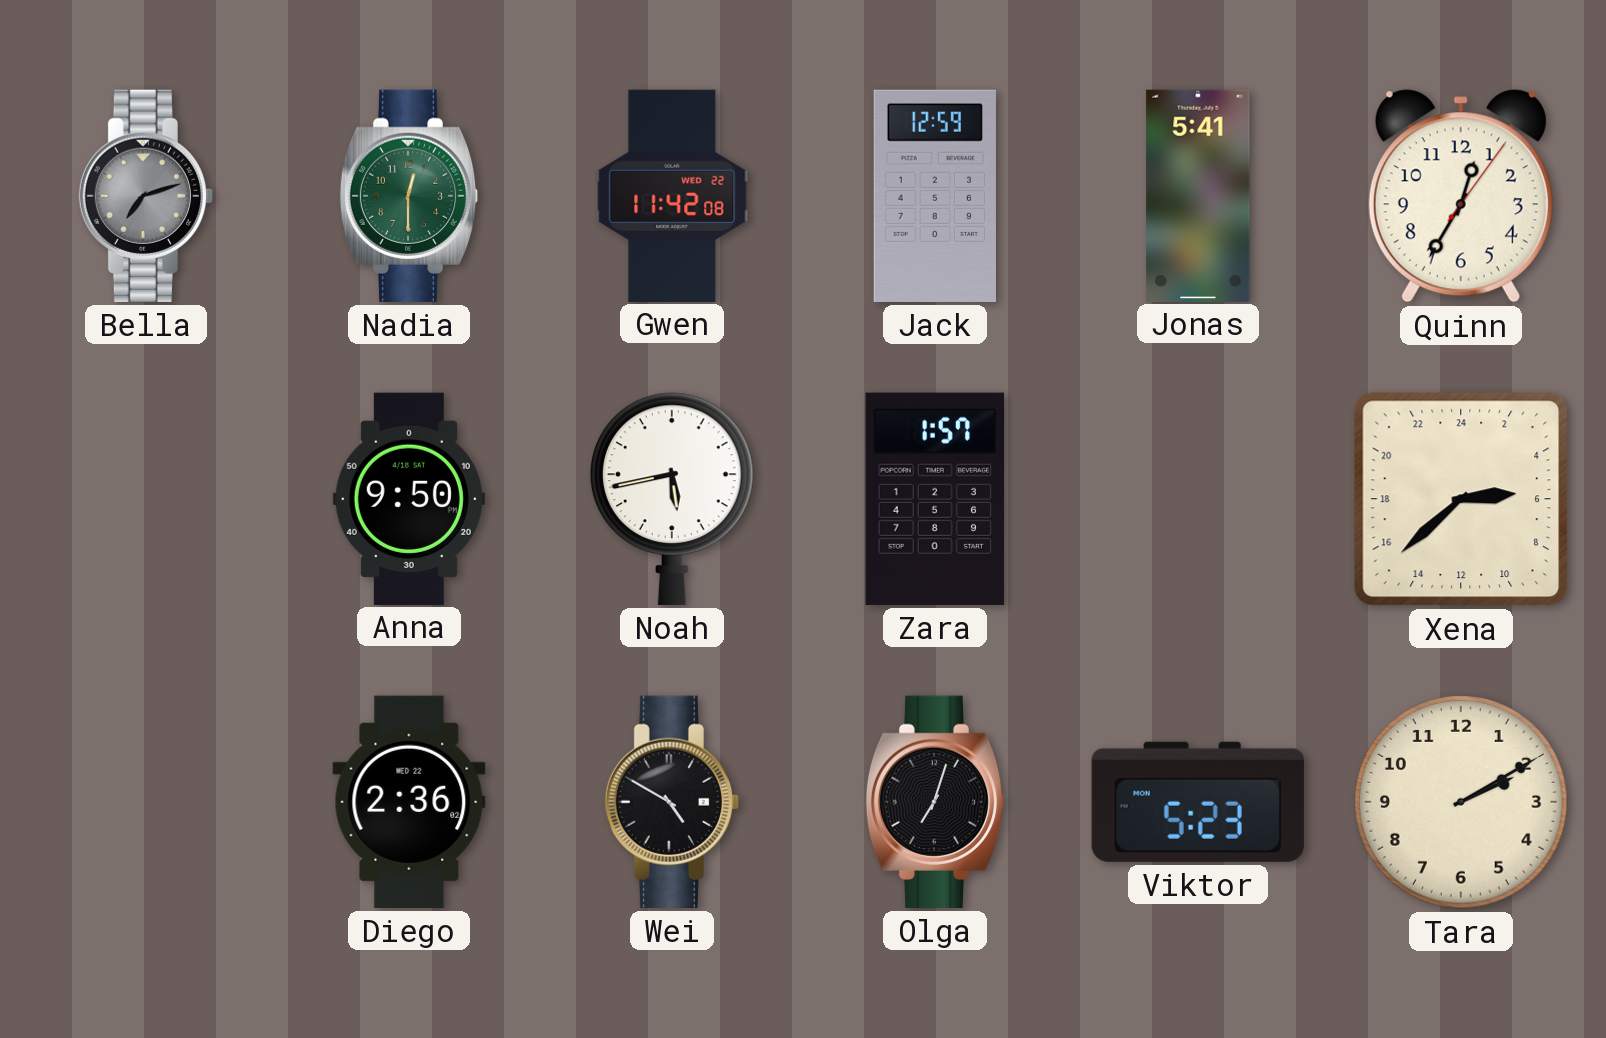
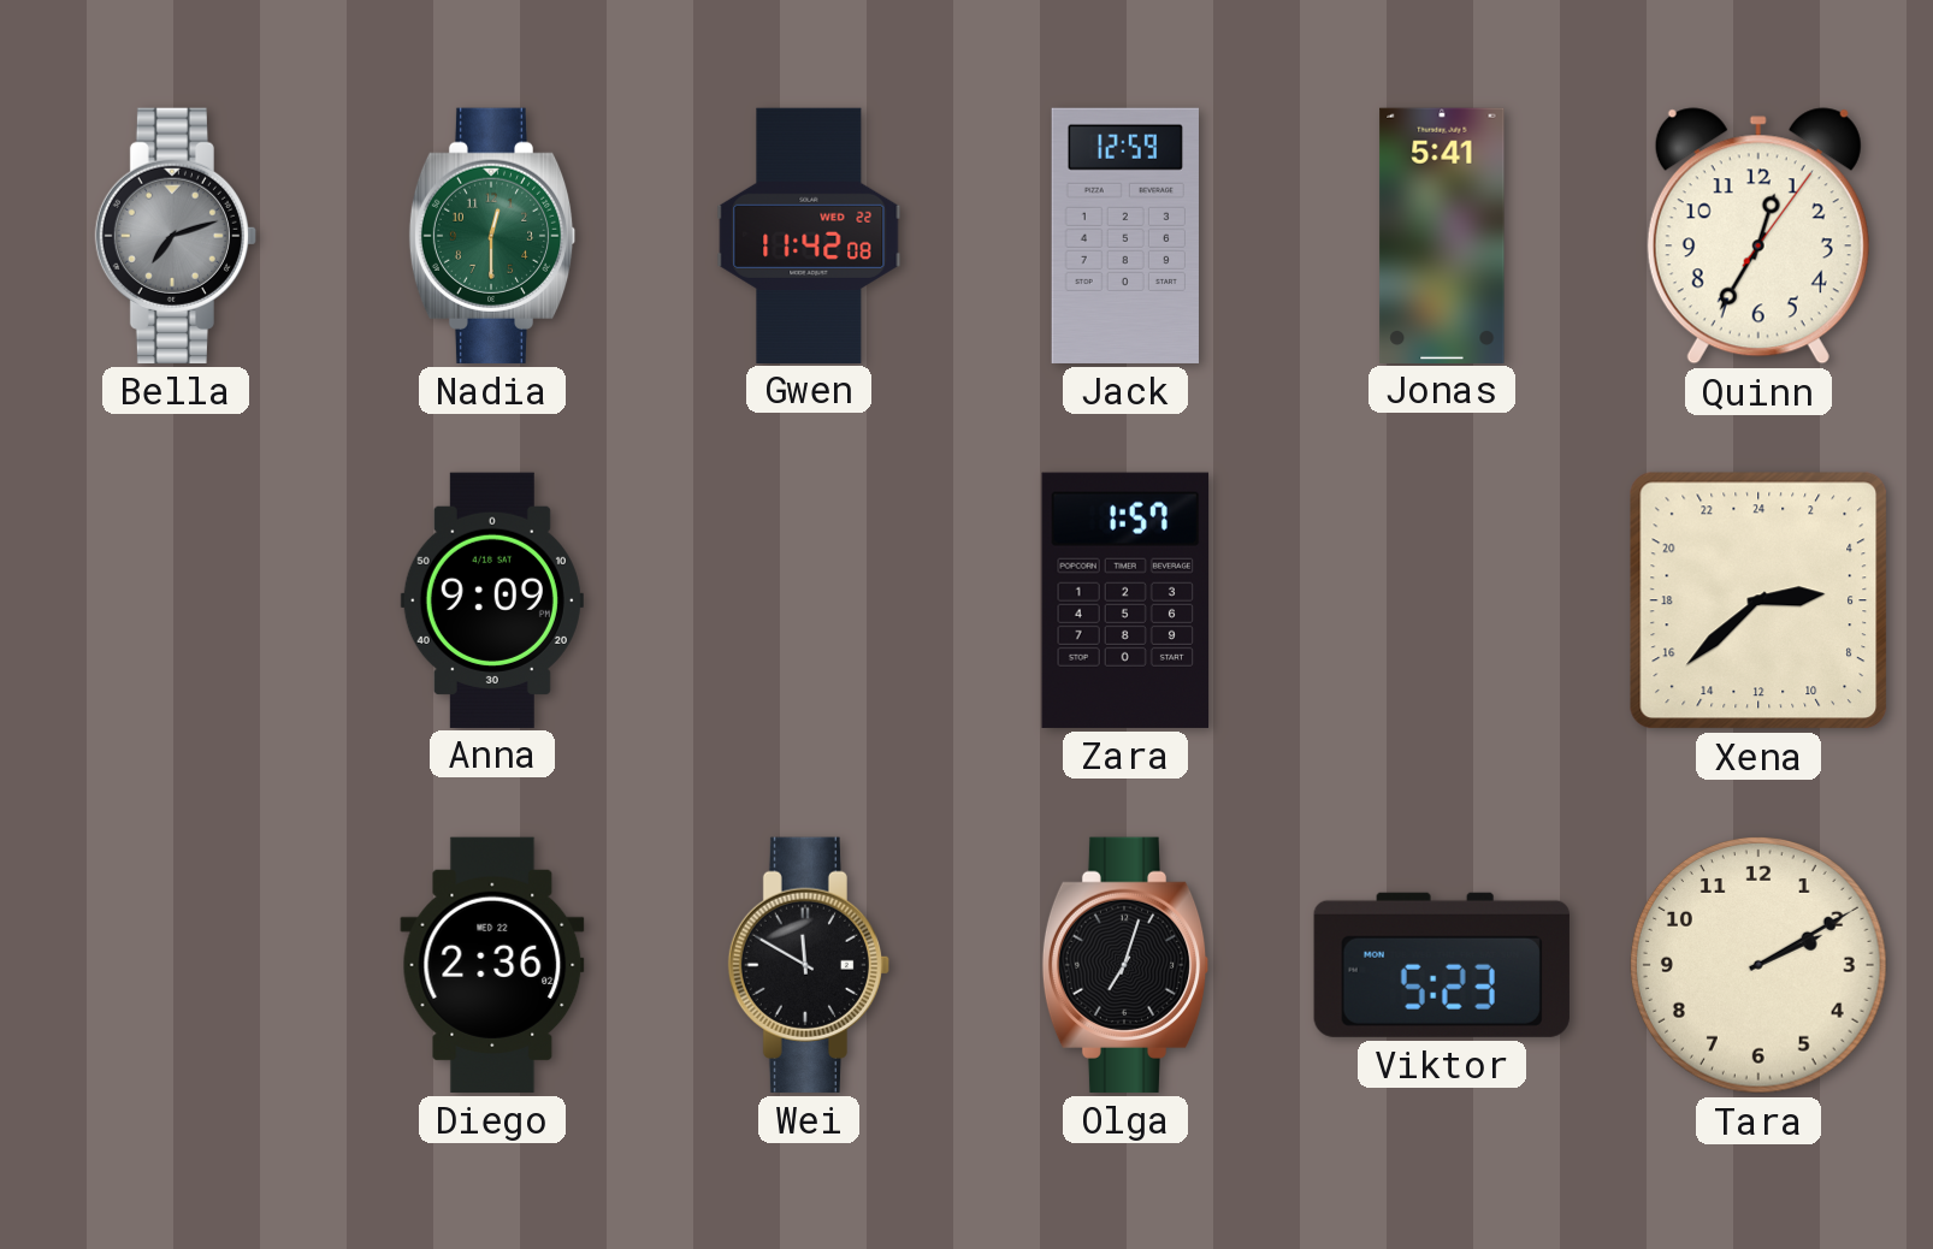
Anna: 9:50 -> 9:09 (492, 599)
Noah: 5:43 -> none (672, 499)
Wei: 4:50 -> 11:50 (808, 965)
